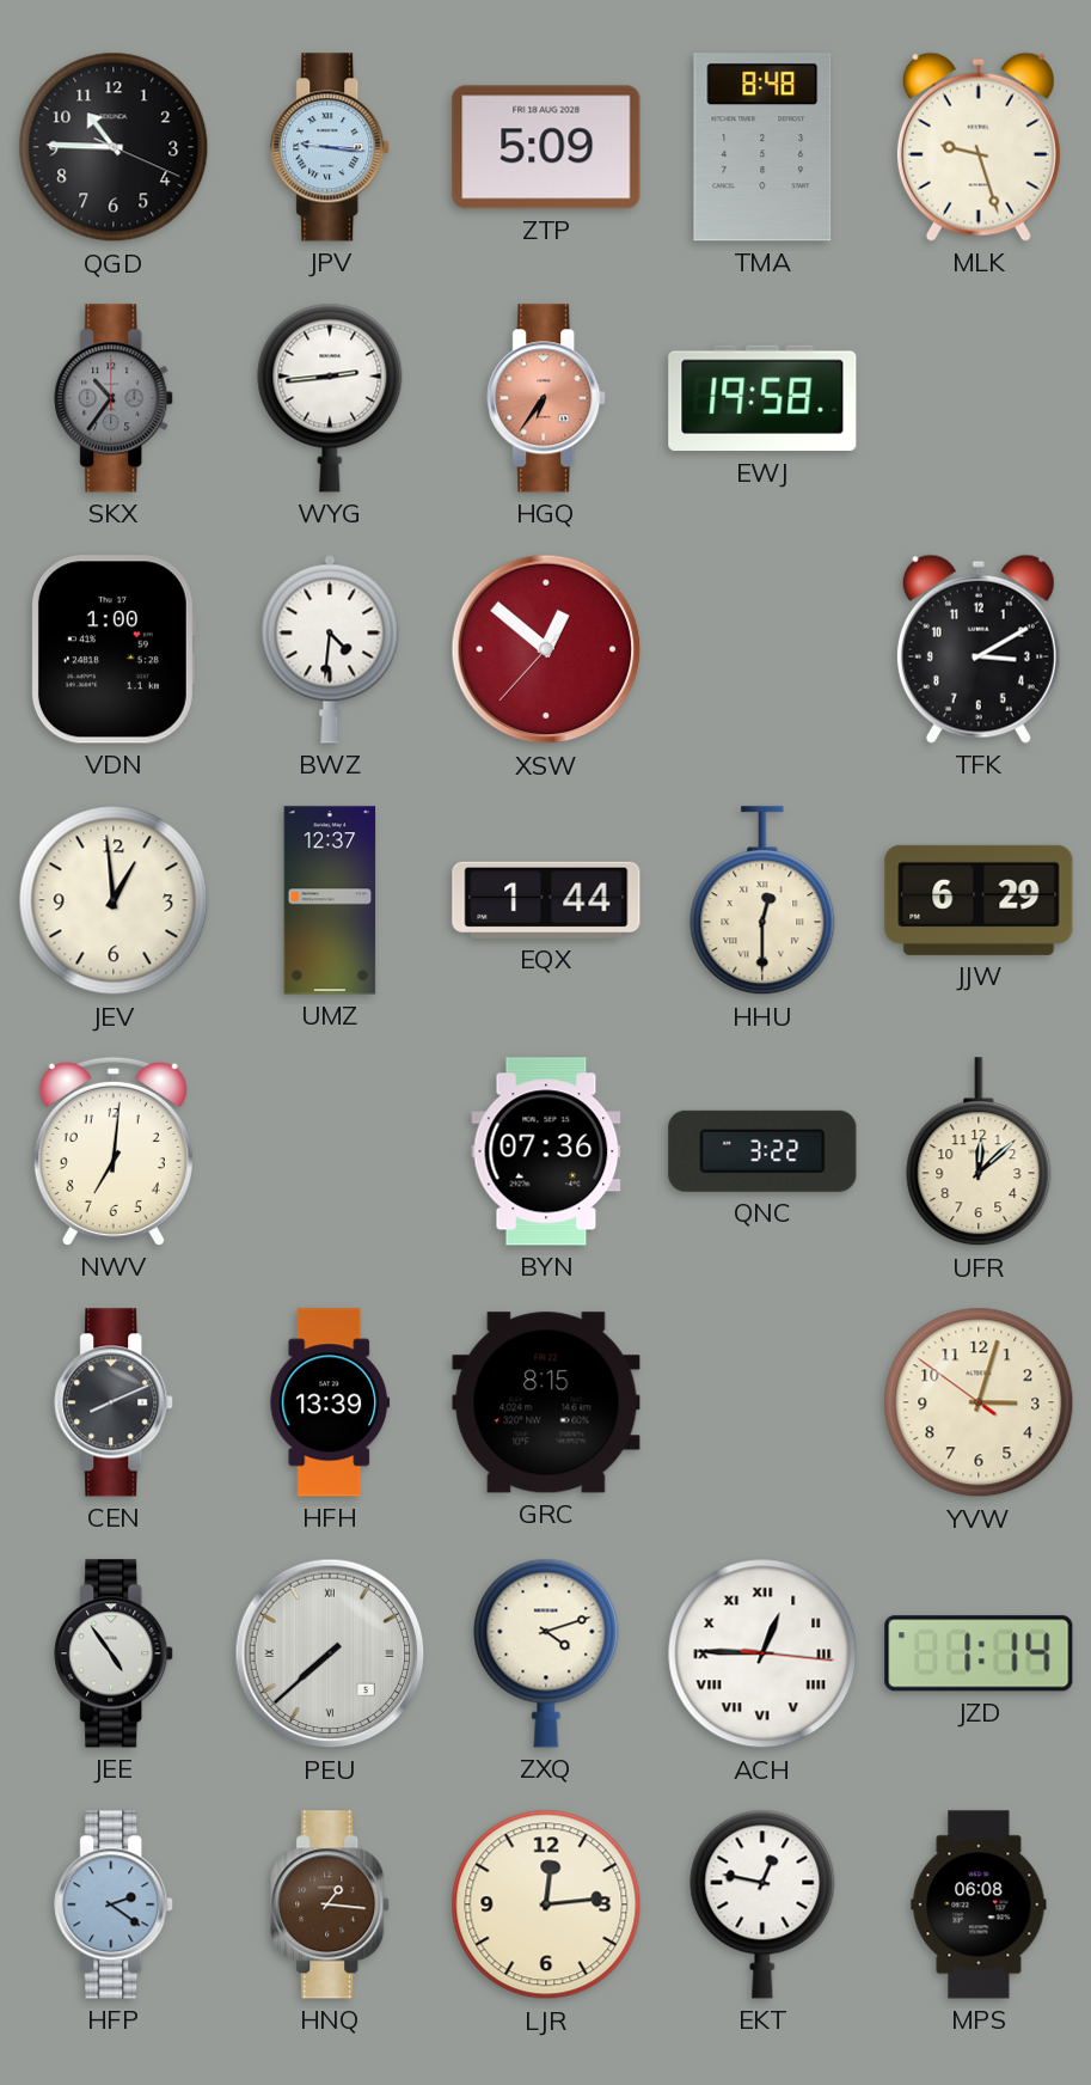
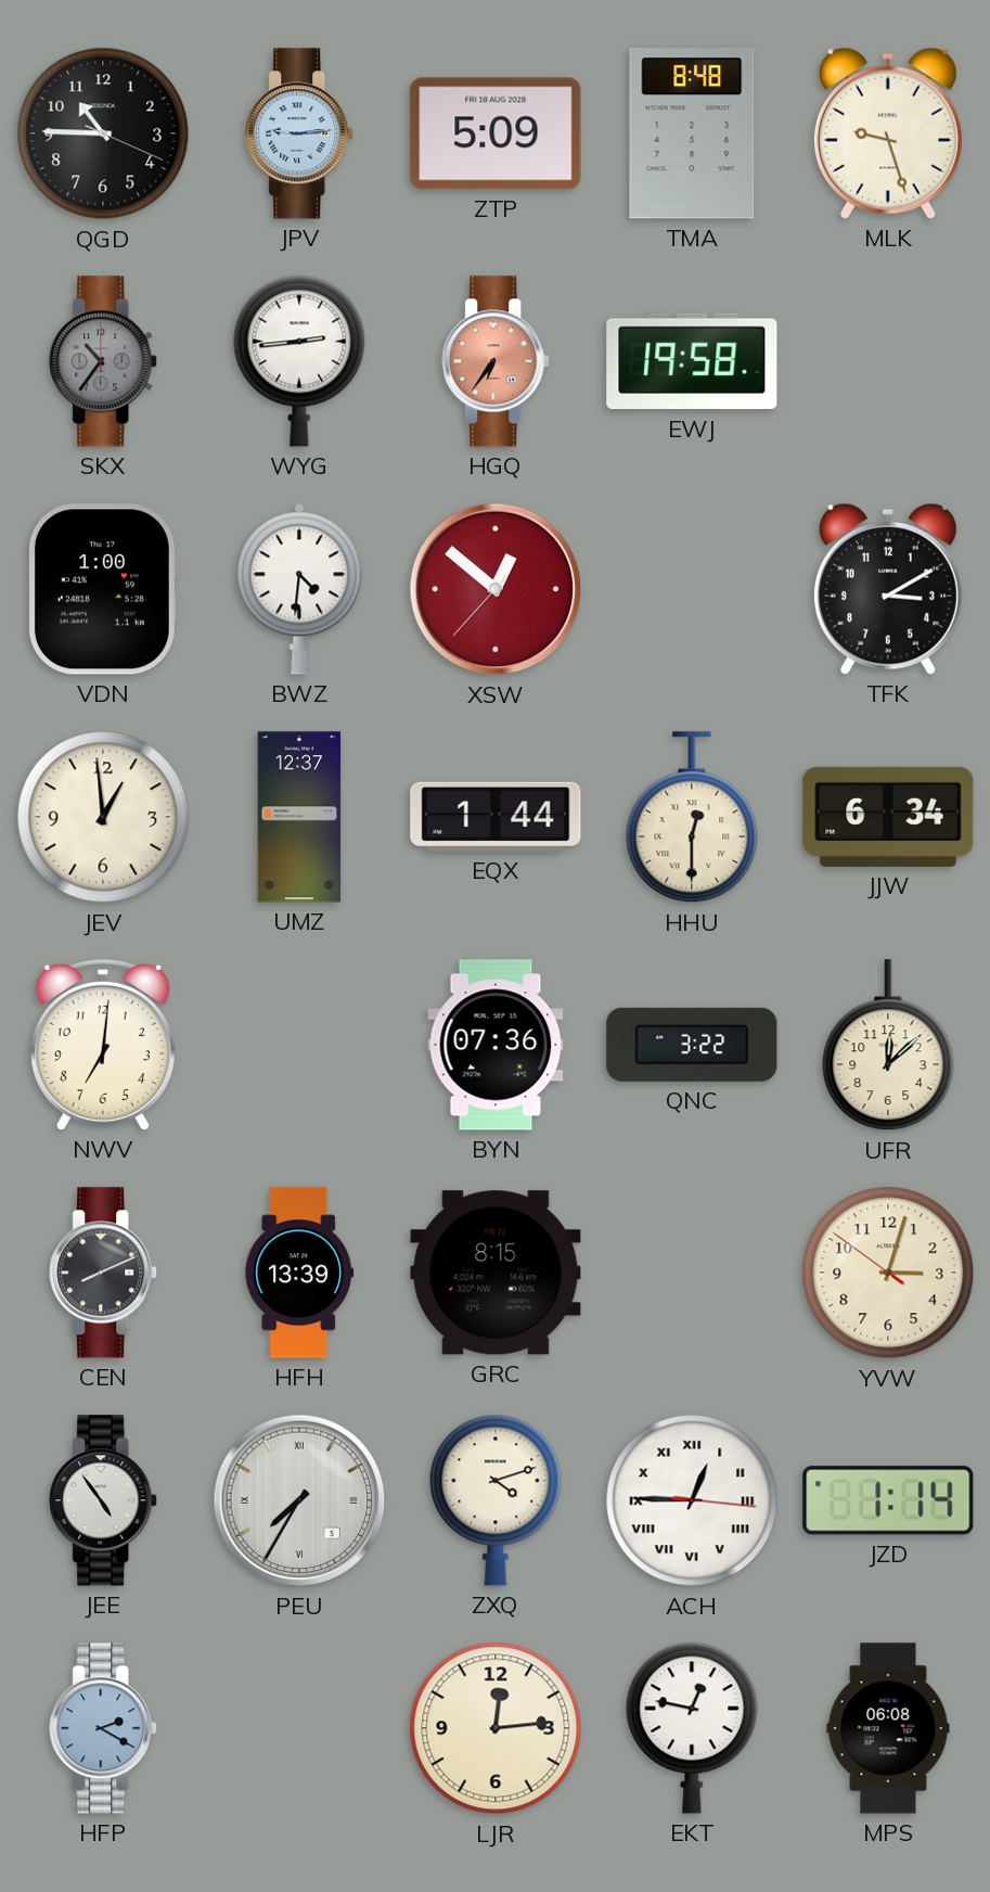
JPV: 9:16 -> 9:14 (300, 133)
JJW: 6:29 -> 6:34 (888, 817)
PEU: 7:38 -> 7:35 (299, 1500)
HFP: 2:21 -> 2:20 (104, 1728)
HNQ: 1:16 -> none (331, 1904)
